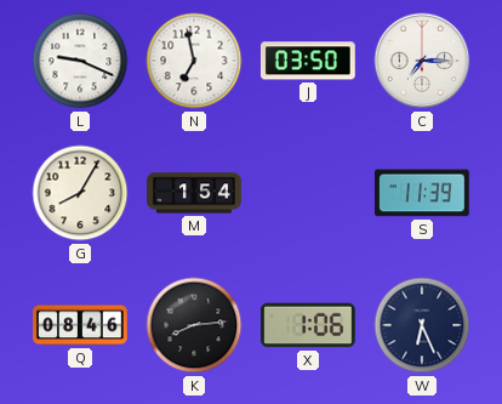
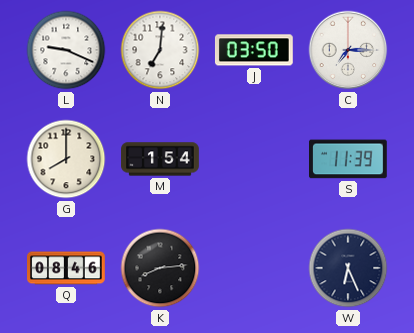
N: 6:58 -> 7:01 (160, 50)
G: 8:05 -> 8:00 (66, 159)
X: 1:06 -> none (309, 325)
